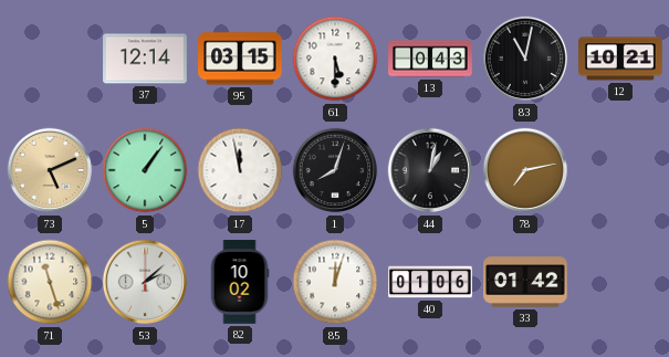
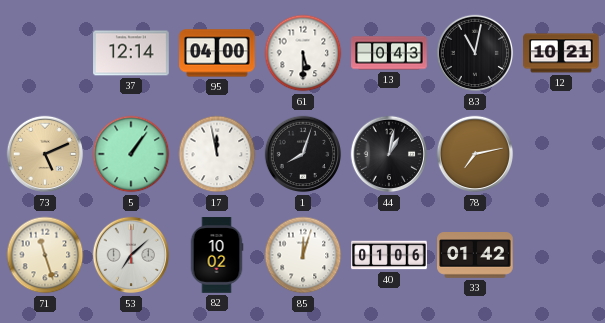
95: 03:15 -> 04:00 (217, 53)
53: 2:08 -> 7:08 (131, 255)
